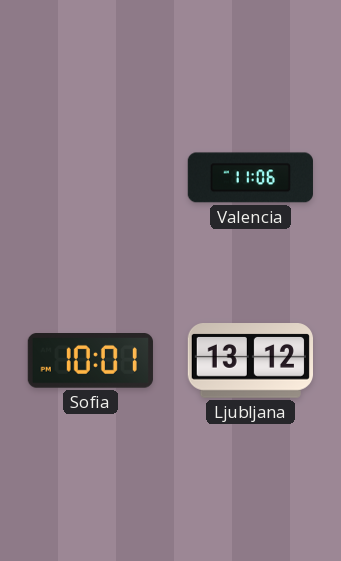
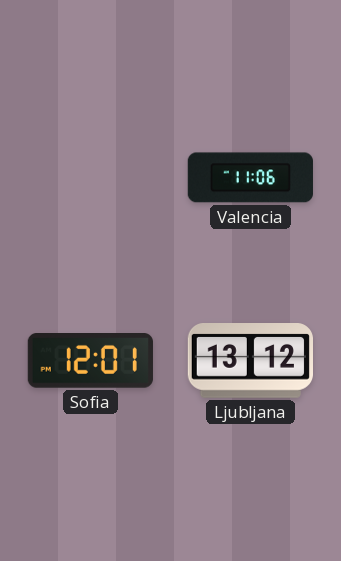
Sofia: 10:01 -> 12:01 (90, 361)
